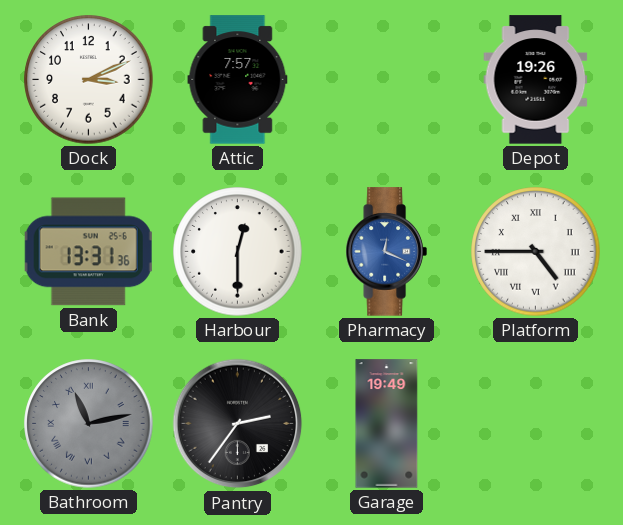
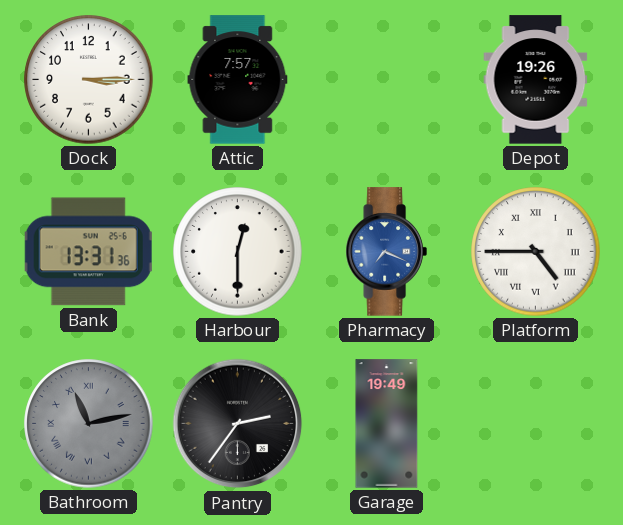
Dock: 3:11 -> 3:15 (89, 80)
Pharmacy: 12:19 -> 7:19 (386, 252)
